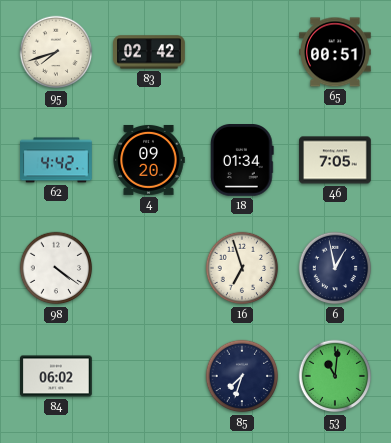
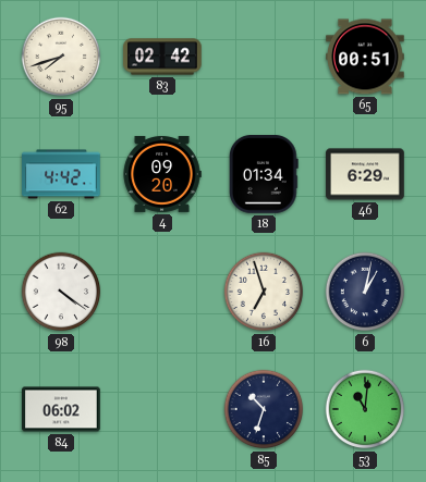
46: 7:05 -> 6:29 (365, 174)
6: 12:58 -> 1:02 (365, 292)
85: 7:33 -> 10:33 (264, 409)
